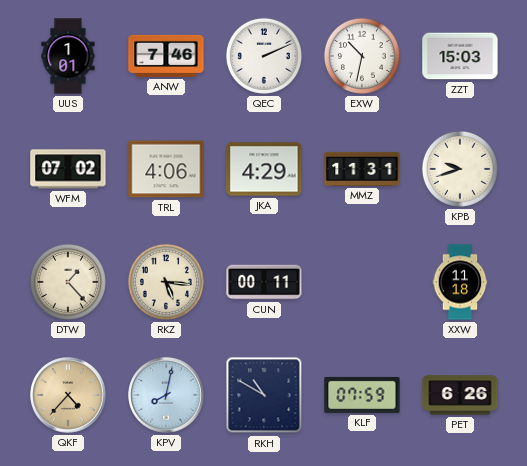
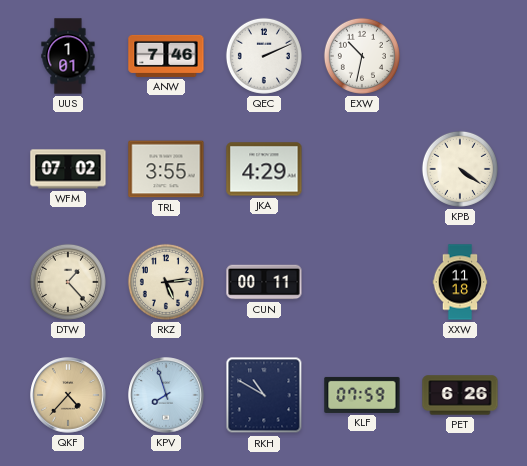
ZZT: 15:03 -> none (460, 56)
TRL: 4:06 -> 3:55 (166, 169)
MMZ: 11:31 -> none (362, 169)
KPB: 9:42 -> 4:21 (460, 169)
RKZ: 5:16 -> 5:14 (166, 282)
KPV: 8:02 -> 7:57 (166, 395)
